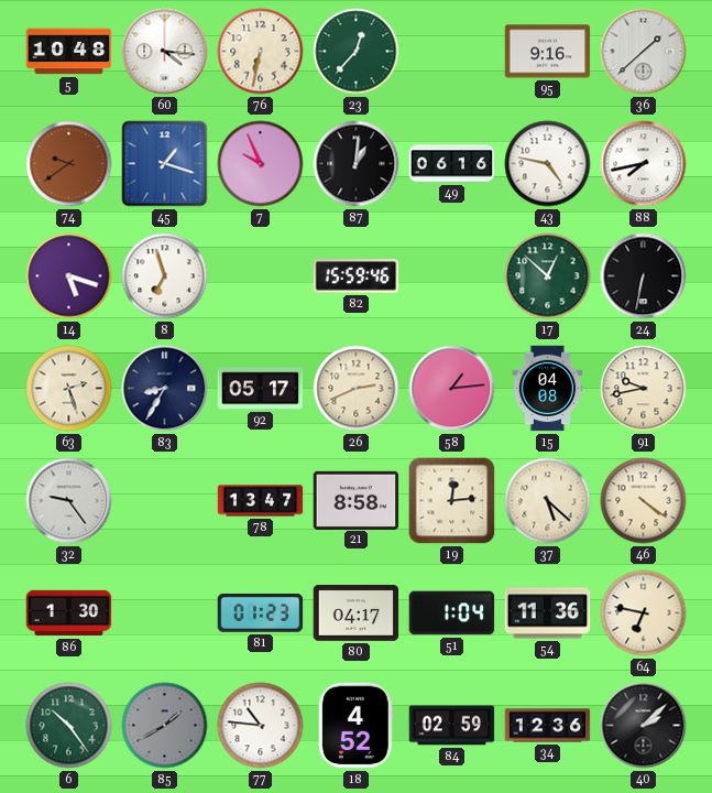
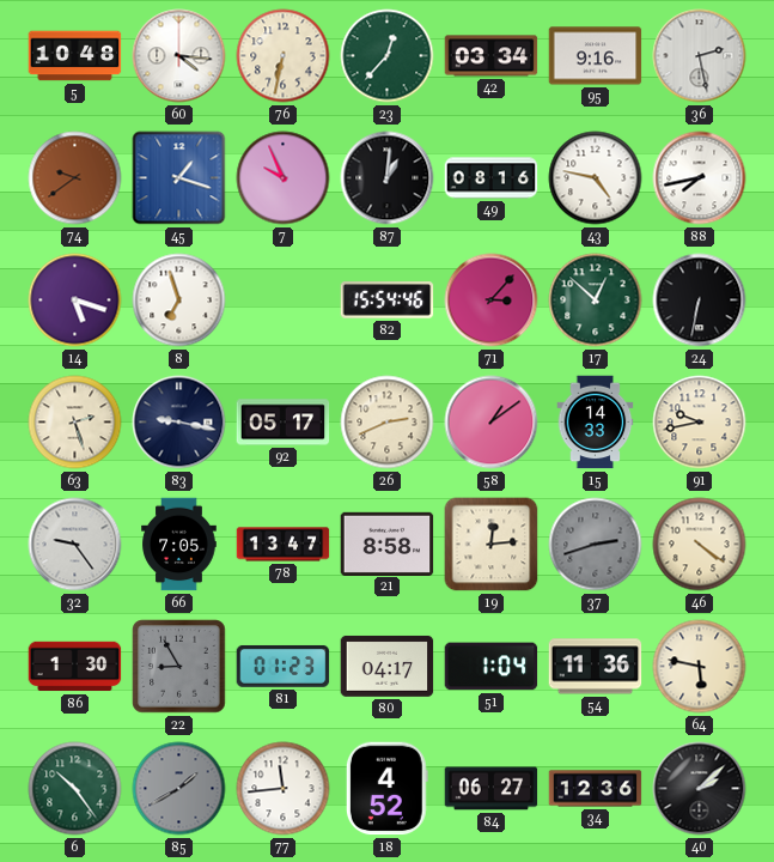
42: none -> 03:34 (492, 56)
36: 1:38 -> 2:28 (700, 56)
49: 06:16 -> 08:16 (492, 178)
82: 15:59 -> 15:54 (388, 301)
71: none -> 3:07 (492, 301)
83: 8:35 -> 9:17 (179, 423)
58: 1:14 -> 1:09 (492, 423)
15: 04:08 -> 14:33 (596, 423)
66: none -> 7:05 (179, 545)
37: 5:22 -> 2:42 (596, 545)
37 dial: cream -> grey (596, 545)
22: none -> 8:55 (179, 667)
64: 6:47 -> 5:47 (700, 667)
77: 10:46 -> 11:44 (284, 789)
84: 02:59 -> 06:27 (492, 789)
